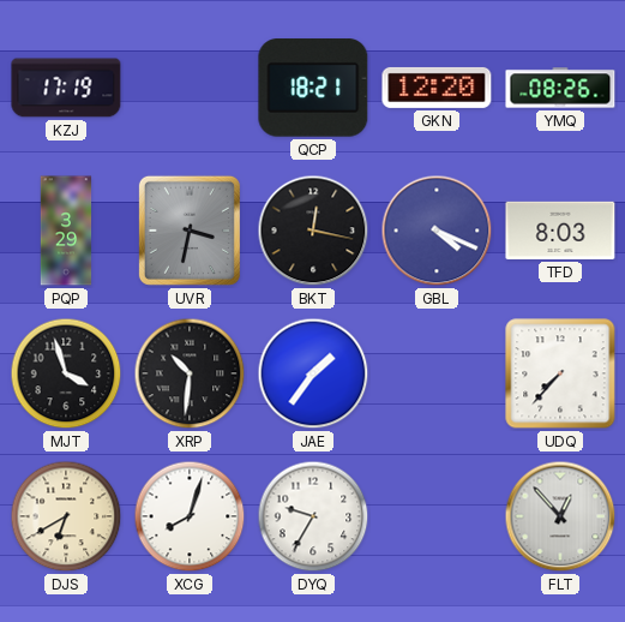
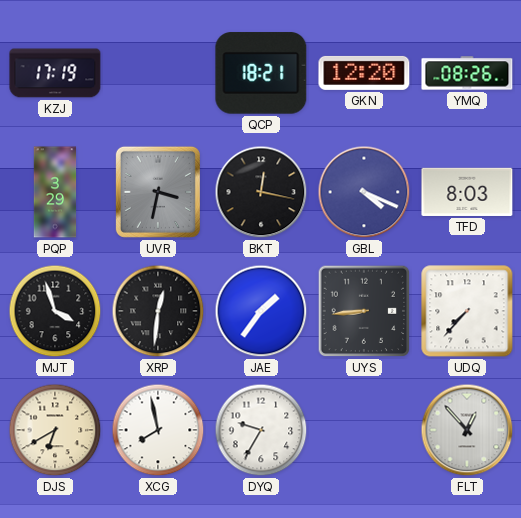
XRP: 10:31 -> 12:31 (158, 311)
UYS: none -> 8:44 (364, 311)
XCG: 8:03 -> 7:58 (158, 430)
